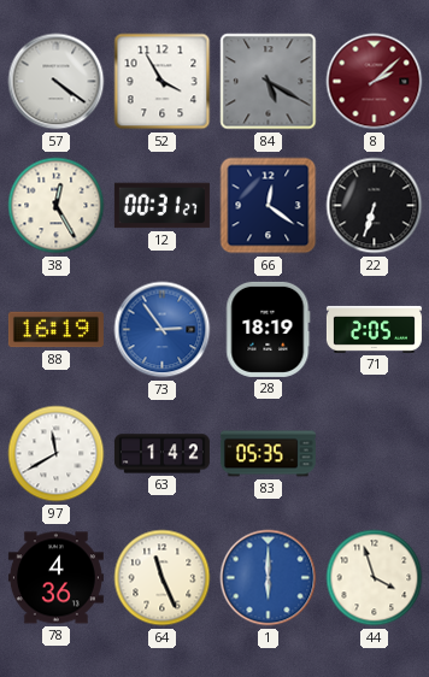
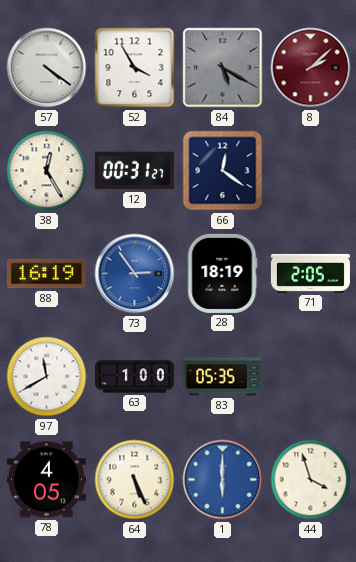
22: 6:33 -> none (375, 206)
63: 1:42 -> 1:00 (134, 377)
78: 4:36 -> 4:05 (46, 480)
64: 11:26 -> 5:26 (135, 480)
